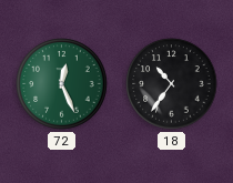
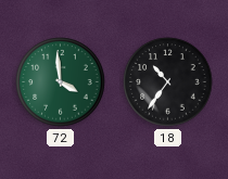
72: 12:26 -> 3:59 (61, 82)
